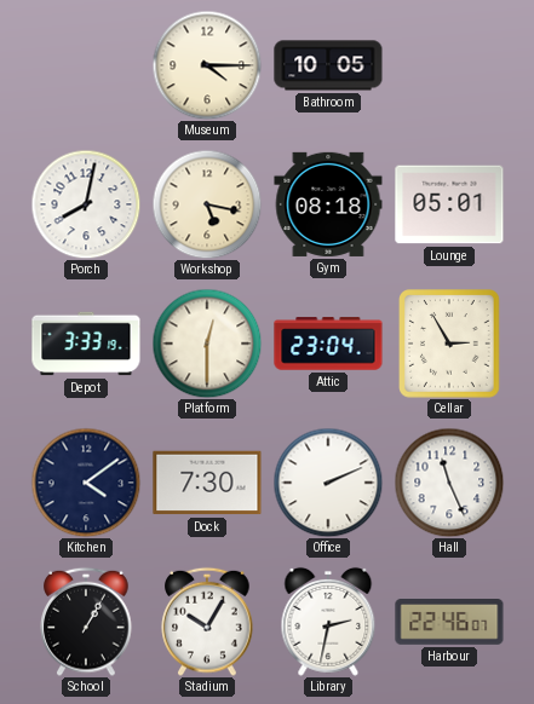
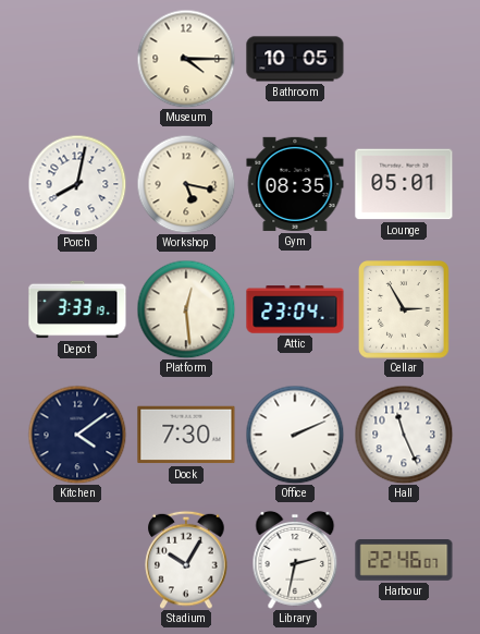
Gym: 08:18 -> 08:35 (295, 184)
Platform: 12:30 -> 12:29 (186, 309)
School: 1:05 -> none (86, 622)
